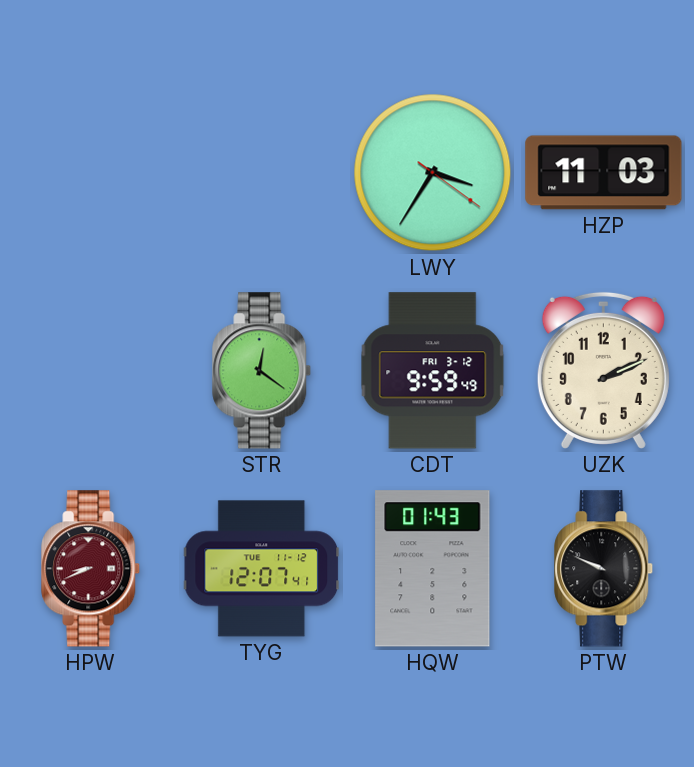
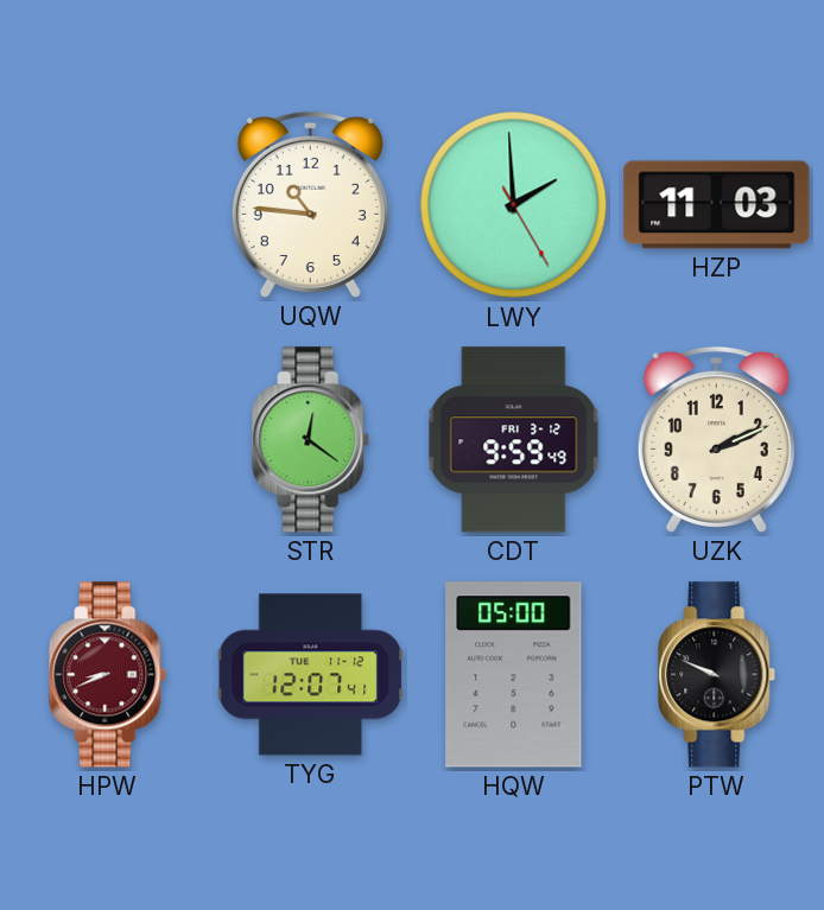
UQW: none -> 10:46 (310, 204)
LWY: 3:35 -> 1:59 (514, 205)
HQW: 01:43 -> 05:00 (514, 675)
